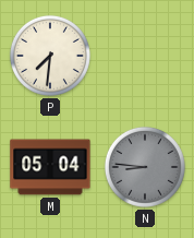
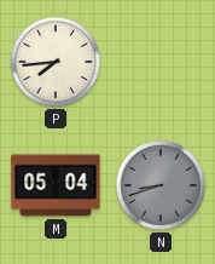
P: 7:31 -> 7:44 (56, 62)
N: 8:46 -> 8:42 (161, 185)
